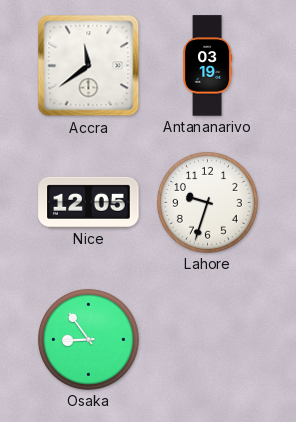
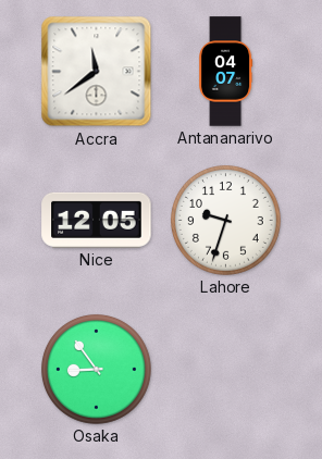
Antananarivo: 03:19 -> 04:07 (225, 72)
